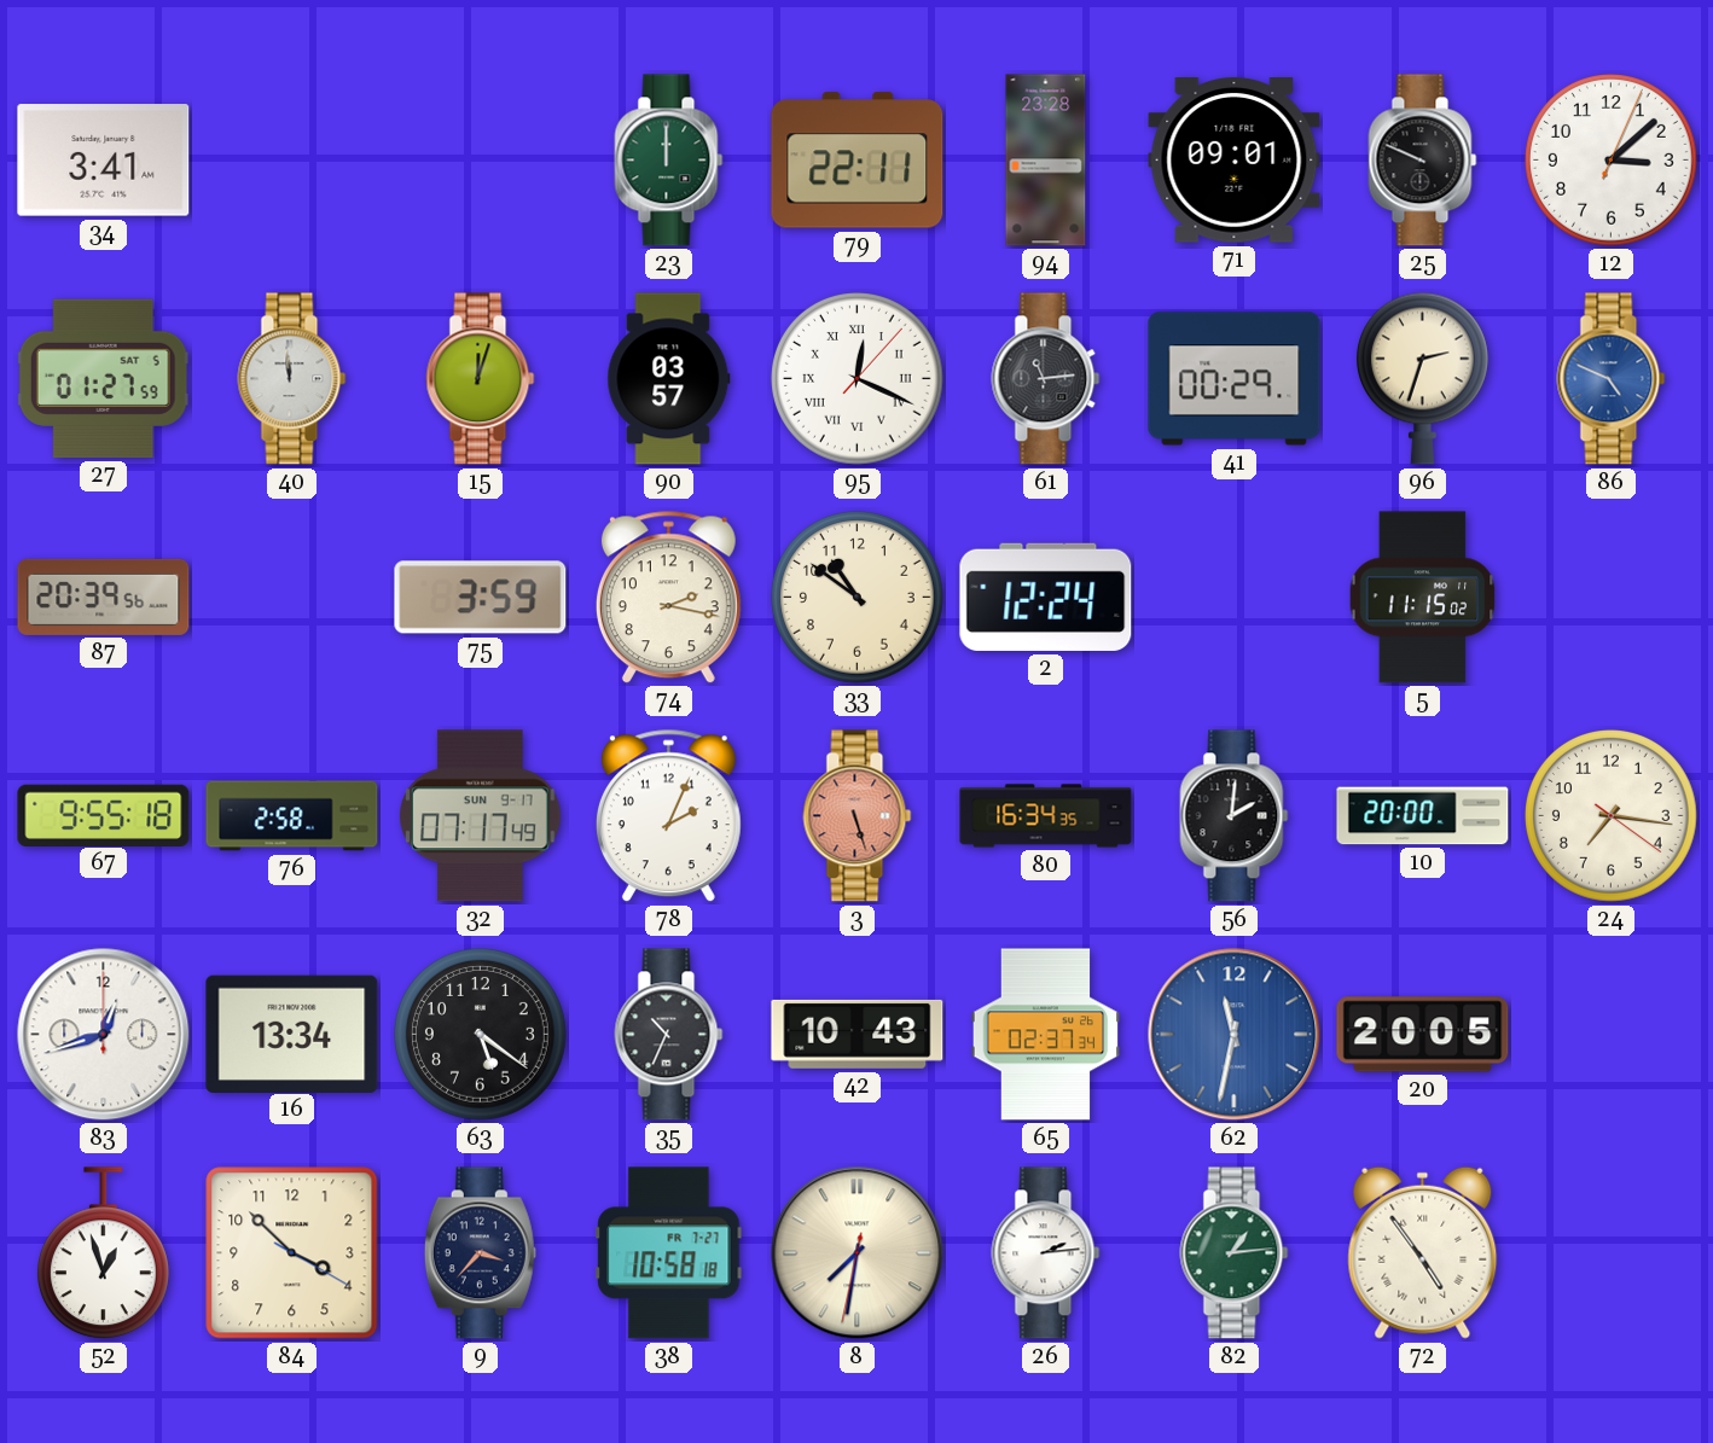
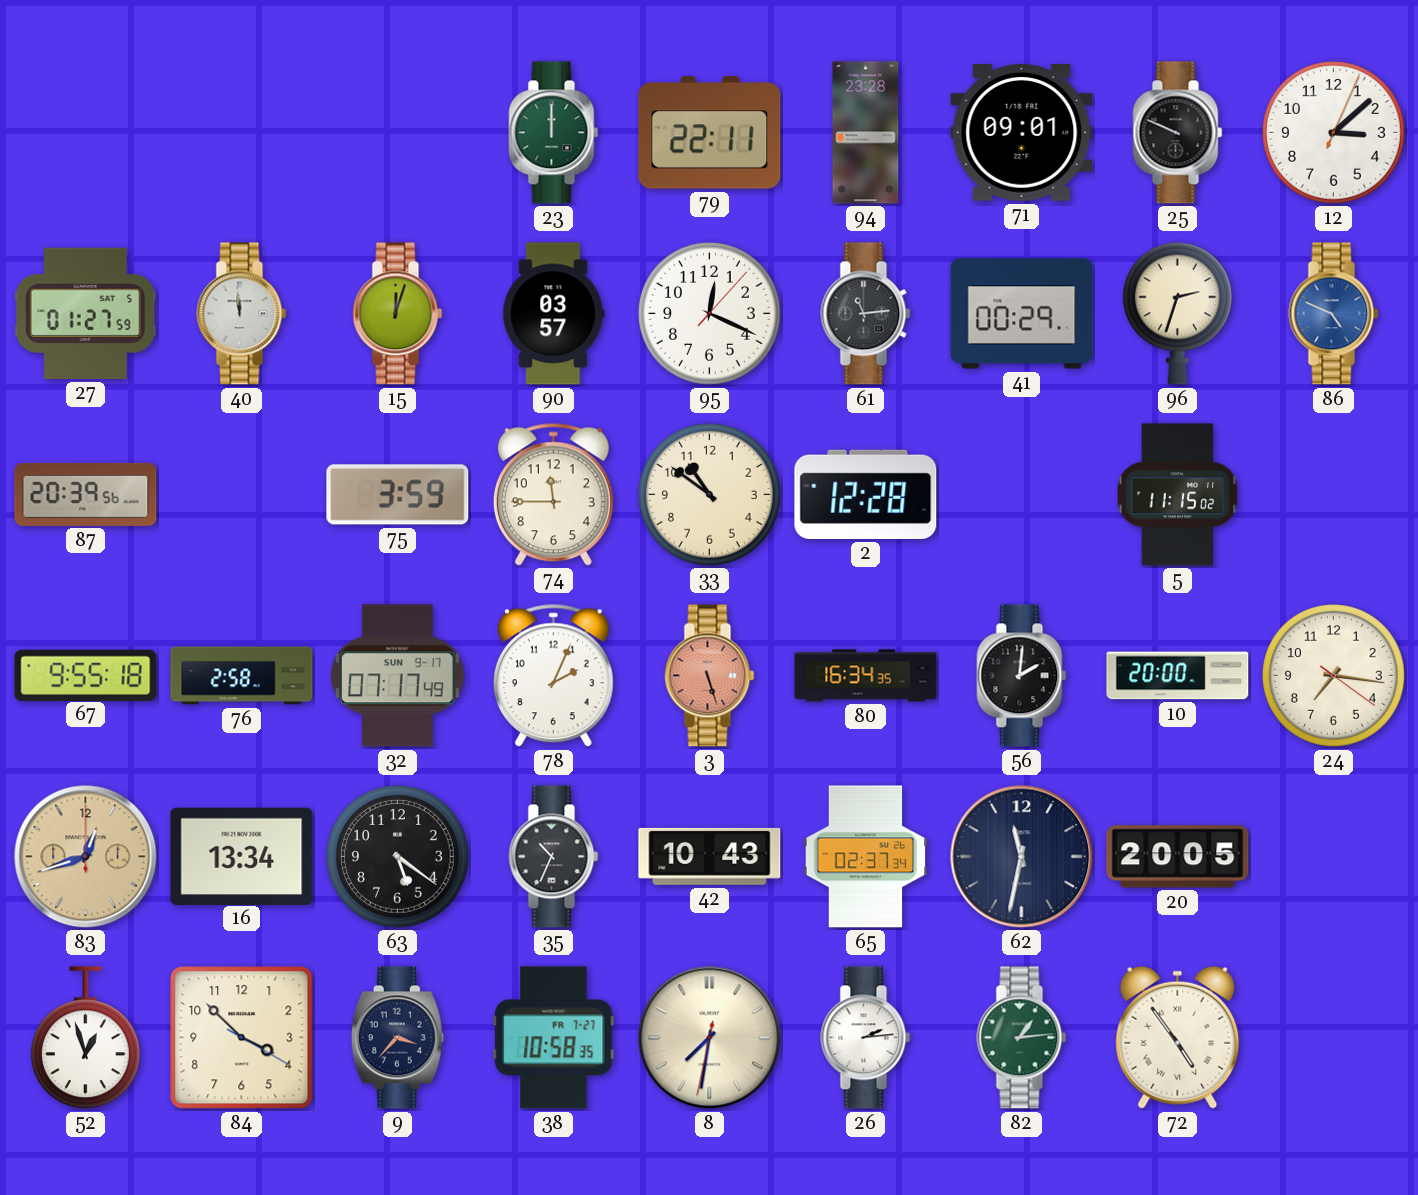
34: 3:41 -> none (104, 161)
95 numerals: Roman -> Arabic (710, 314)
74: 2:17 -> 11:45 (553, 495)
2: 12:24 -> 12:28 (866, 494)
83 dial: white -> champagne (86, 857)
62 dial: blue -> navy (1022, 857)
38: 10:58:18 -> 10:58:35 (554, 1038)
